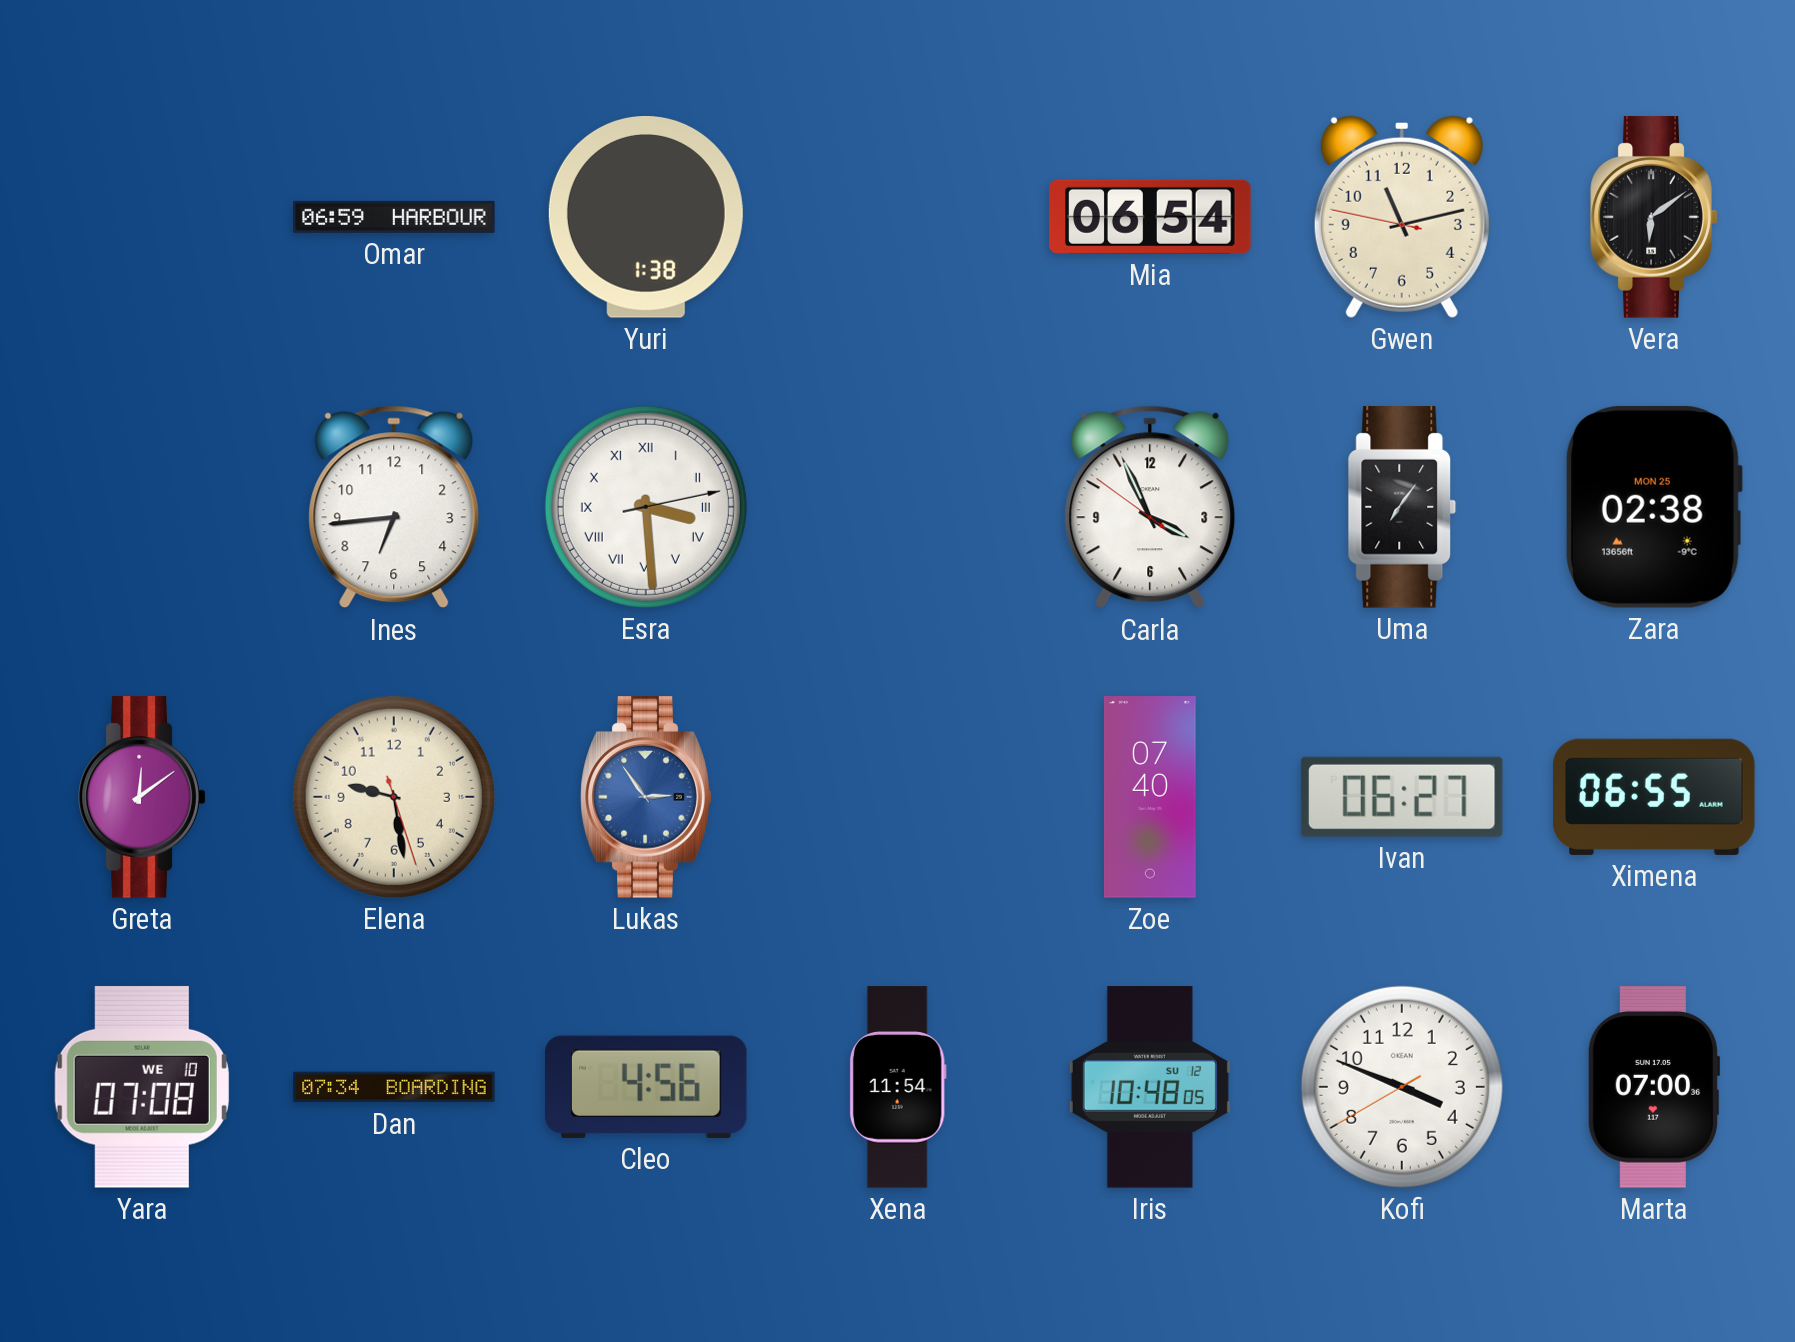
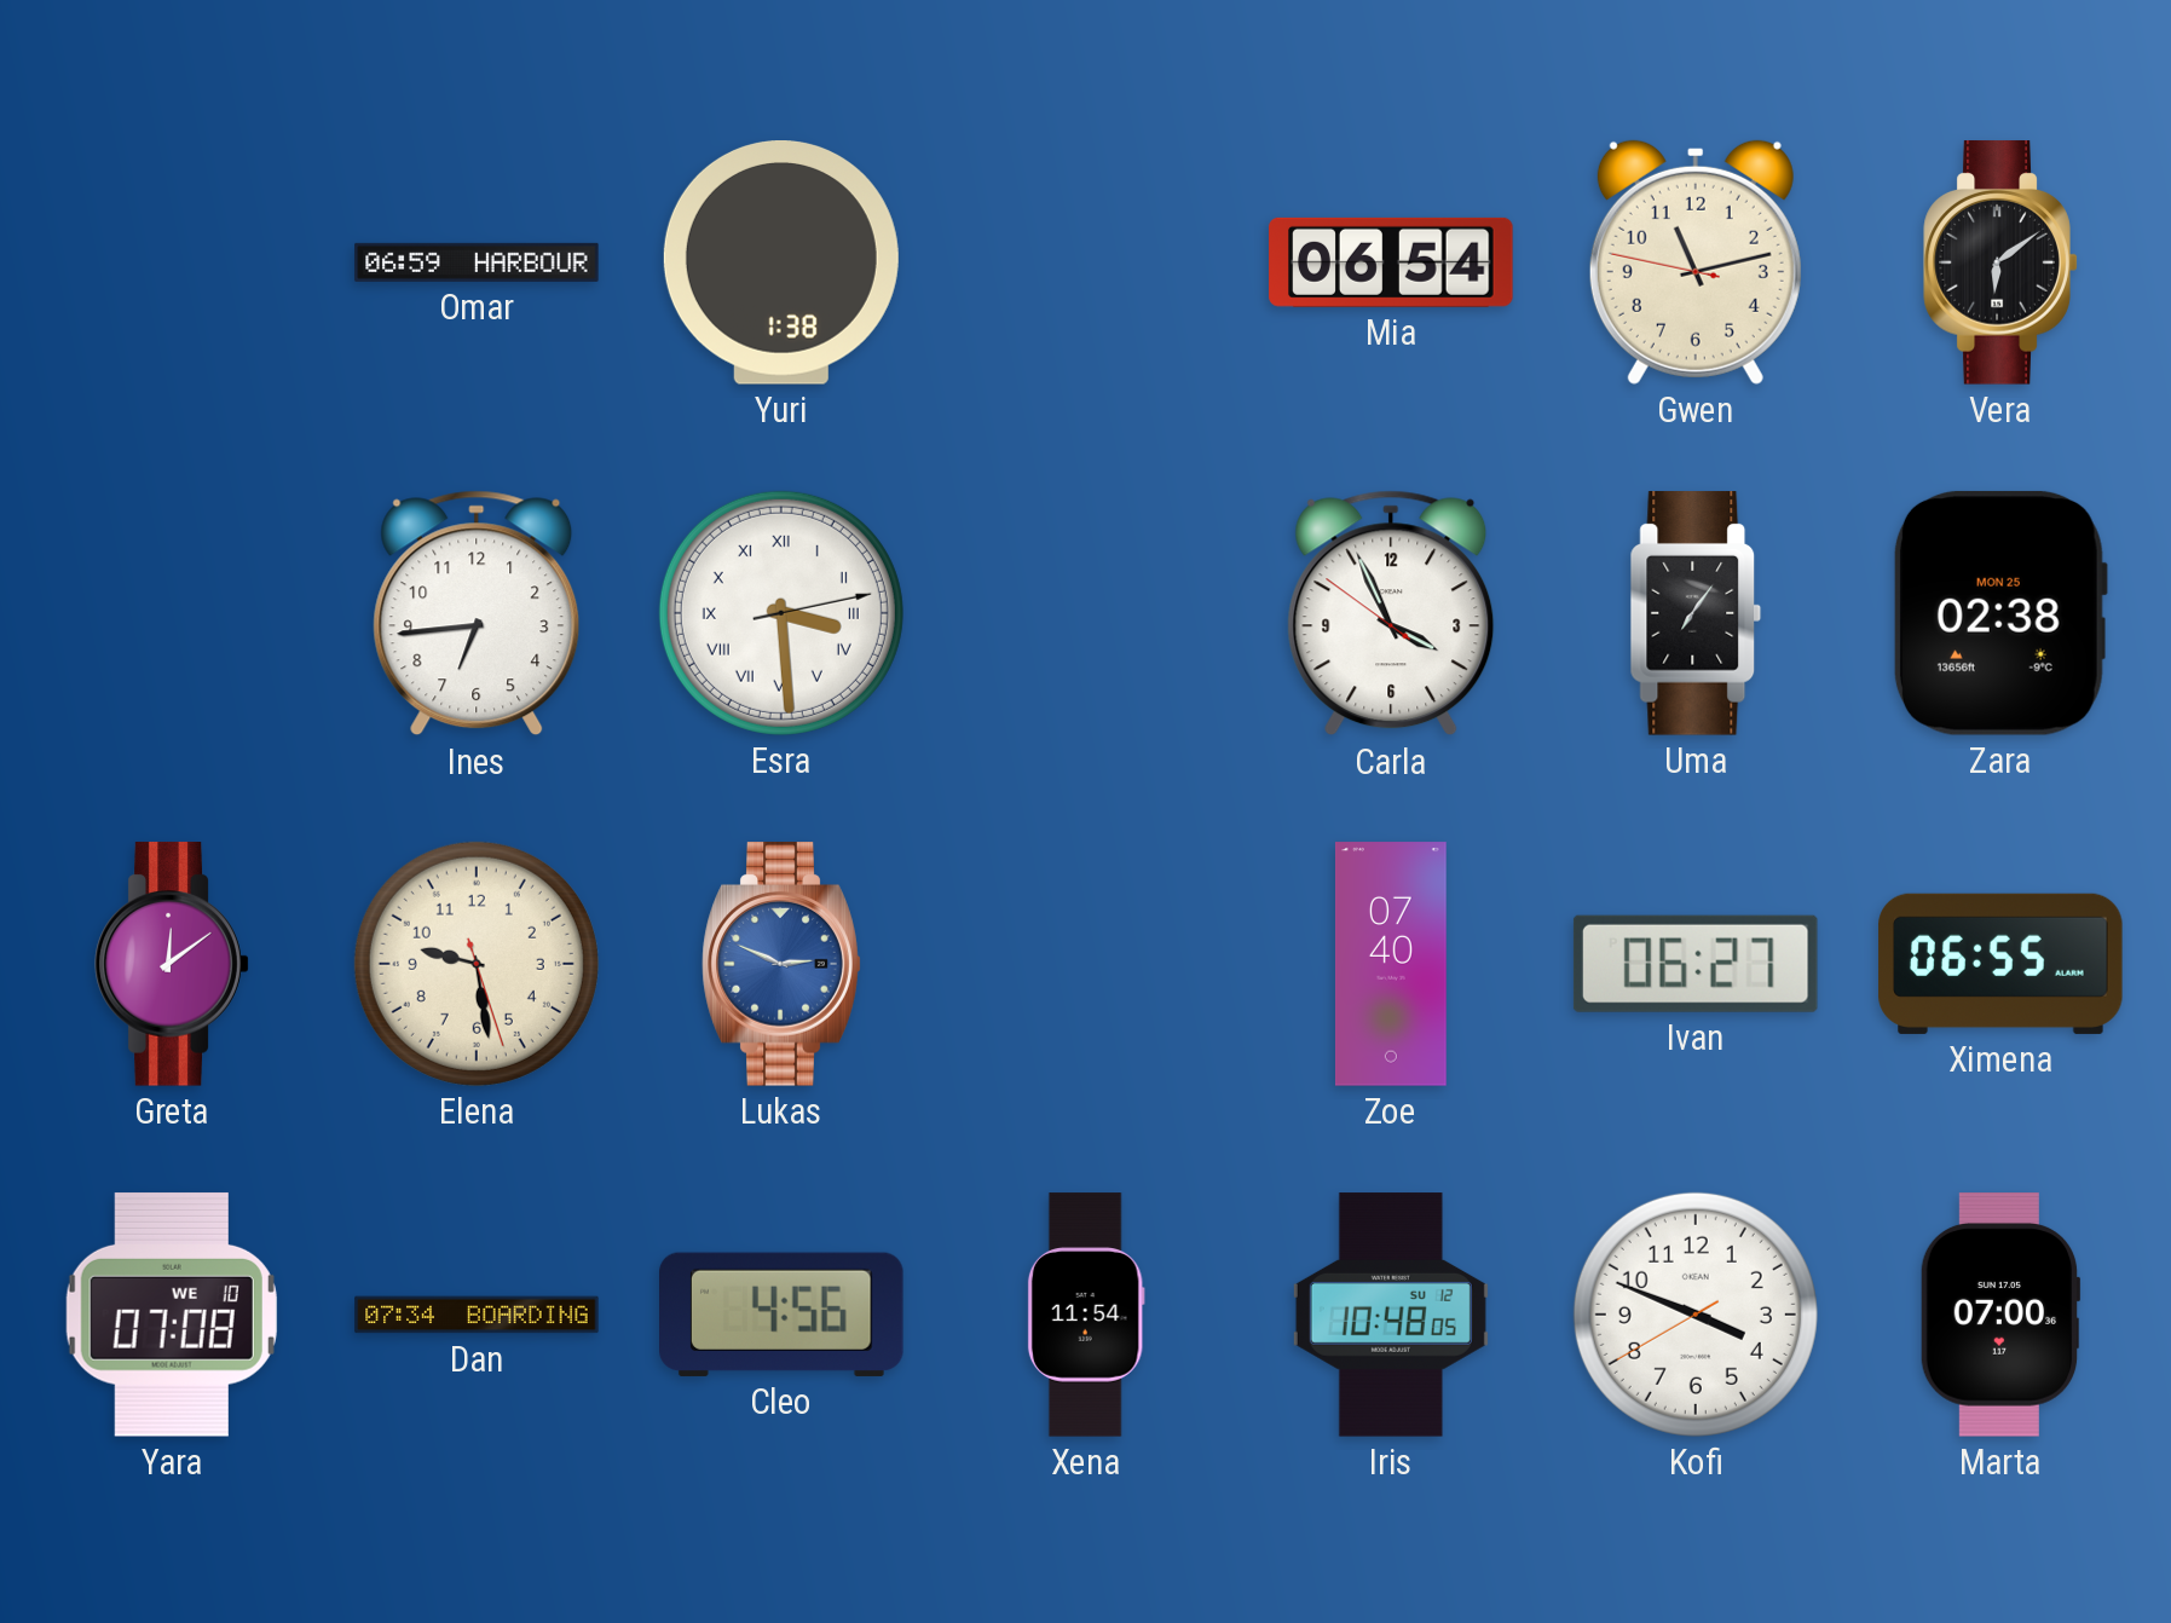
Lukas: 2:54 -> 2:49 (781, 964)
